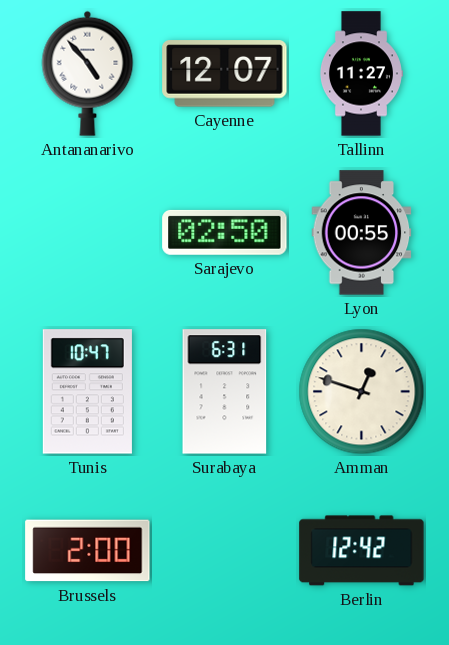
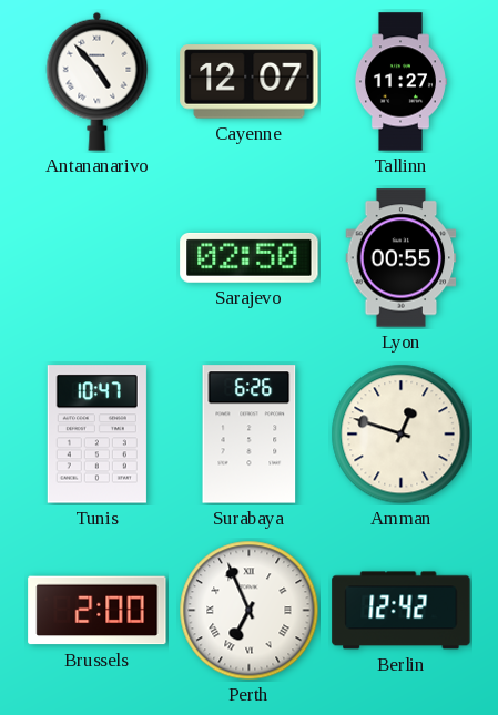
Surabaya: 6:31 -> 6:26 (250, 435)
Perth: none -> 6:56 (250, 611)
